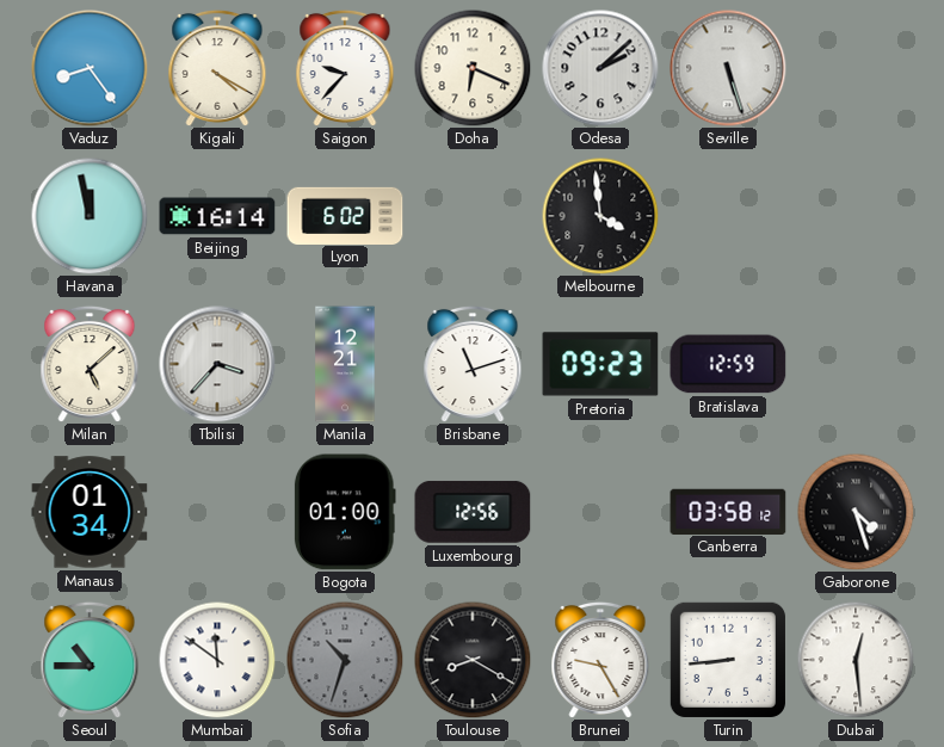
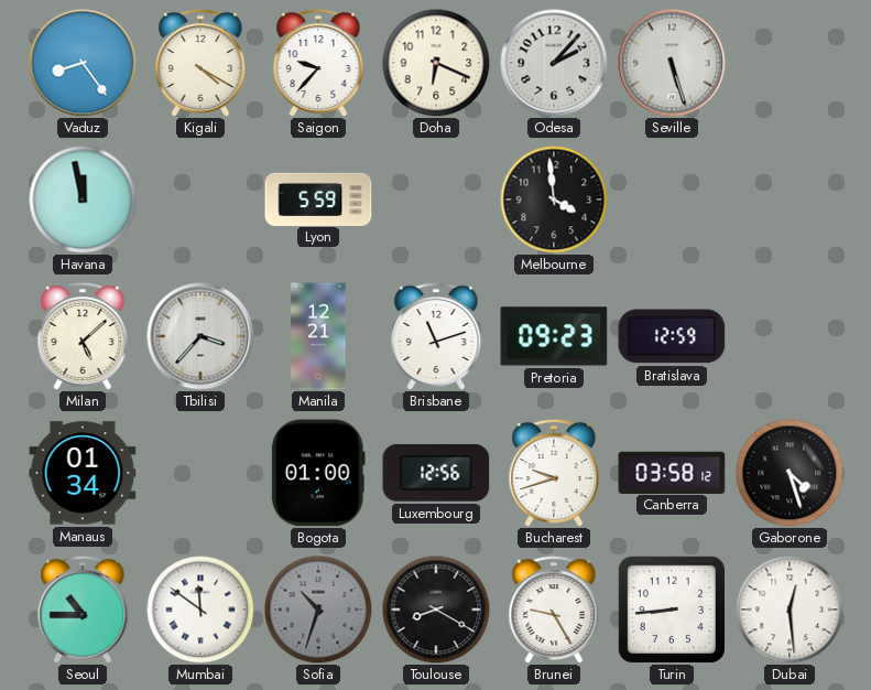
Odesa: 2:08 -> 2:07 (554, 63)
Beijing: 16:14 -> none (217, 216)
Lyon: 6:02 -> 5:59 (318, 198)
Bucharest: none -> 9:42 (554, 473)
